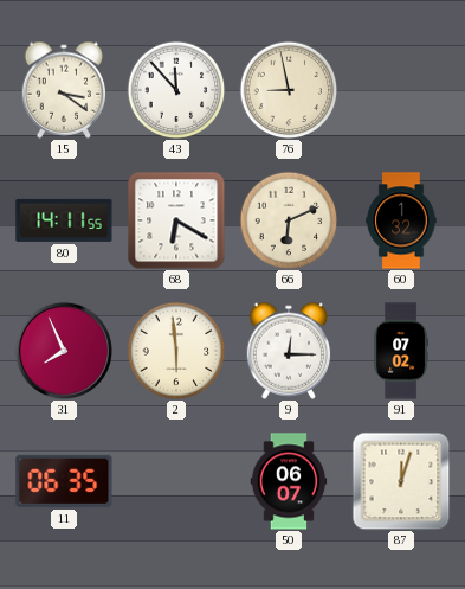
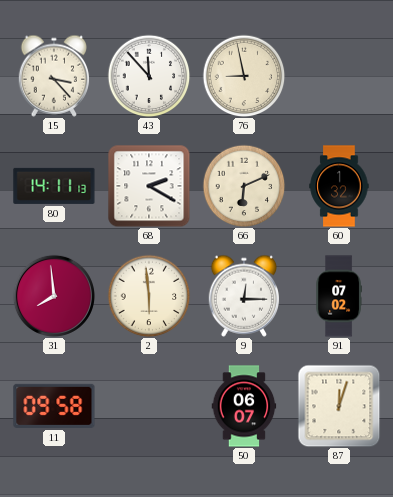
15: 3:21 -> 3:23 (54, 76)
80: 14:11:55 -> 14:11:13 (54, 186)
68: 6:20 -> 2:20 (149, 186)
31: 7:56 -> 7:59 (54, 296)
11: 06:35 -> 09:58 (54, 406)
